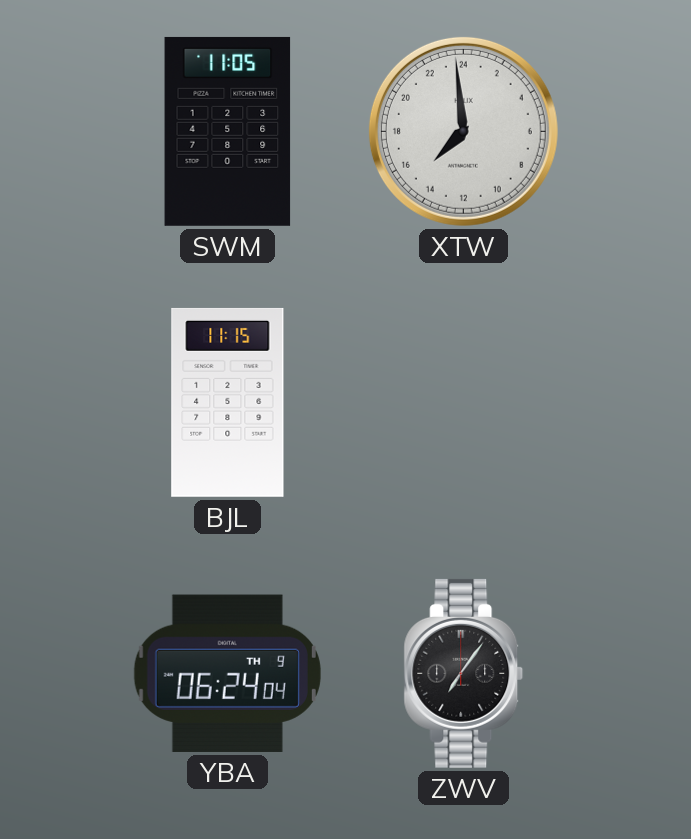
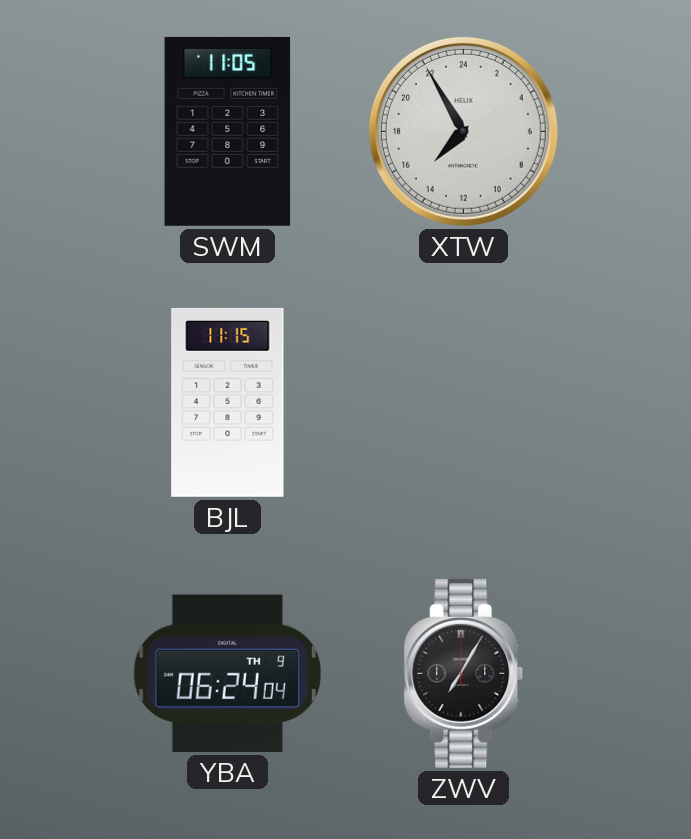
XTW: 14:59 -> 14:55 (463, 131)
ZWV: 7:06 -> 7:05 (464, 673)
